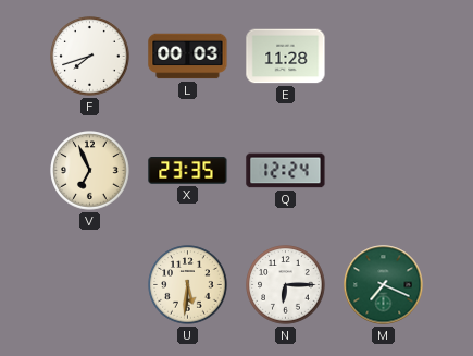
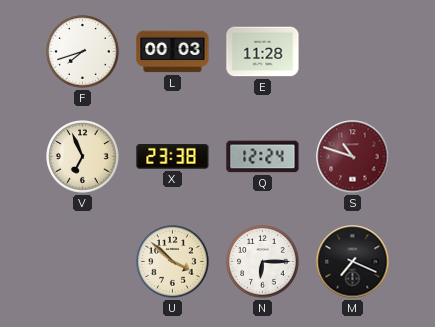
X: 23:35 -> 23:38 (173, 157)
S: none -> 10:48 (353, 157)
U: 5:31 -> 3:52 (173, 262)
M dial: green -> black (353, 262)
